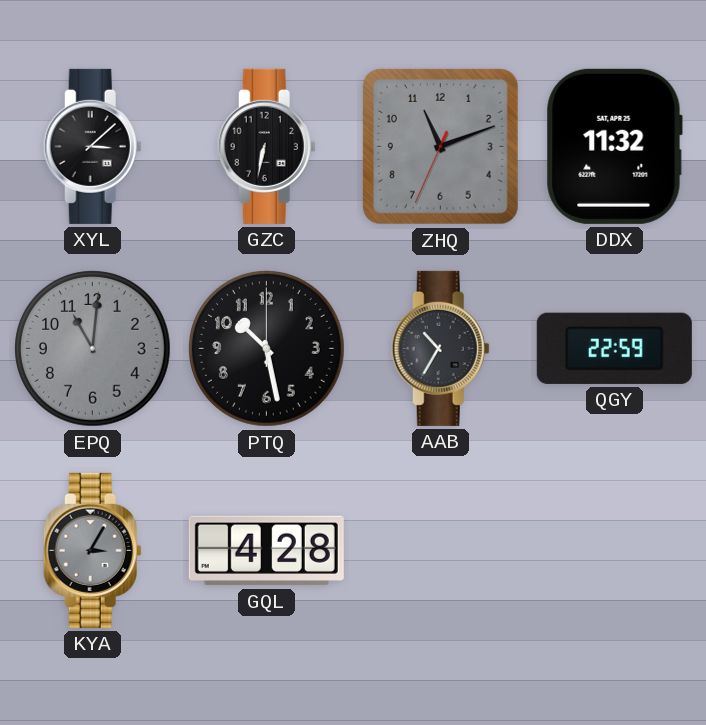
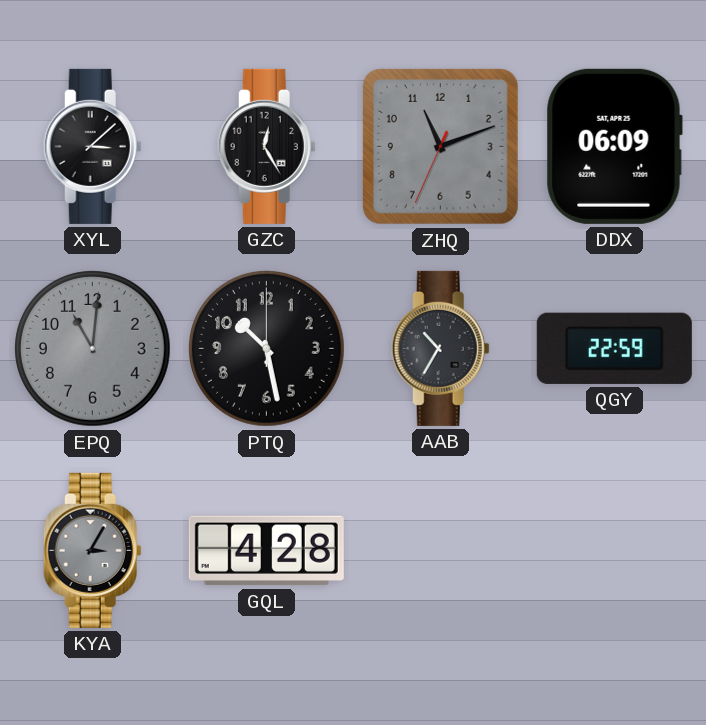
GZC: 6:32 -> 12:25 (266, 146)
DDX: 11:32 -> 06:09 (614, 146)
